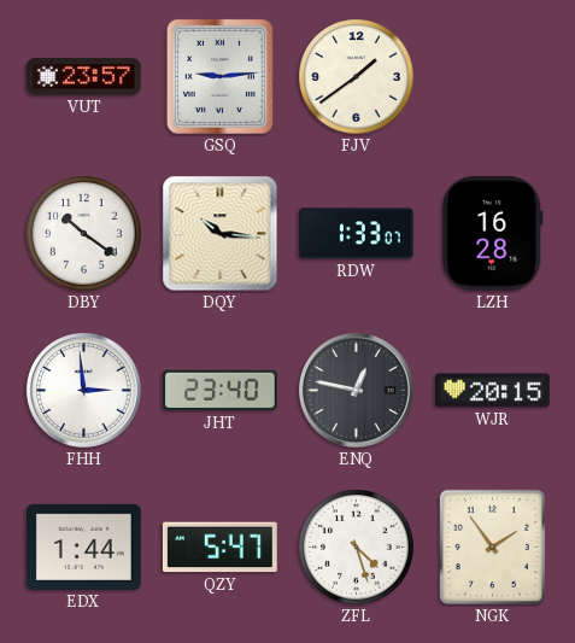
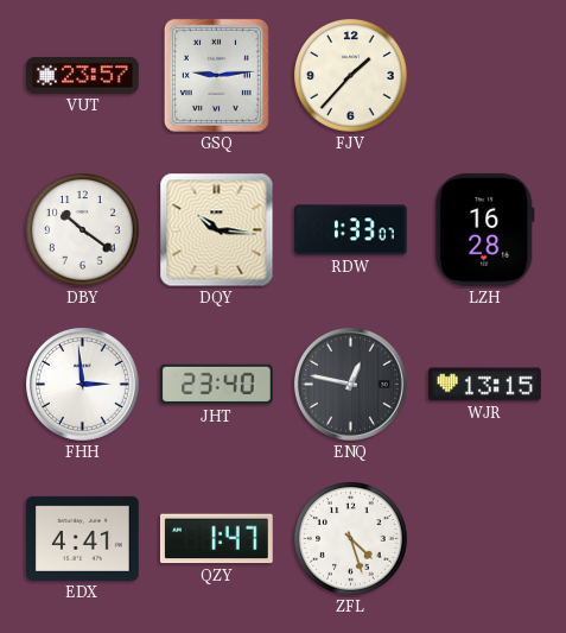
FJV: 1:39 -> 1:37 (351, 76)
WJR: 20:15 -> 13:15 (485, 385)
EDX: 1:44 -> 4:41 (83, 538)
QZY: 5:47 -> 1:47 (216, 539)
NGK: 1:54 -> none (492, 546)
